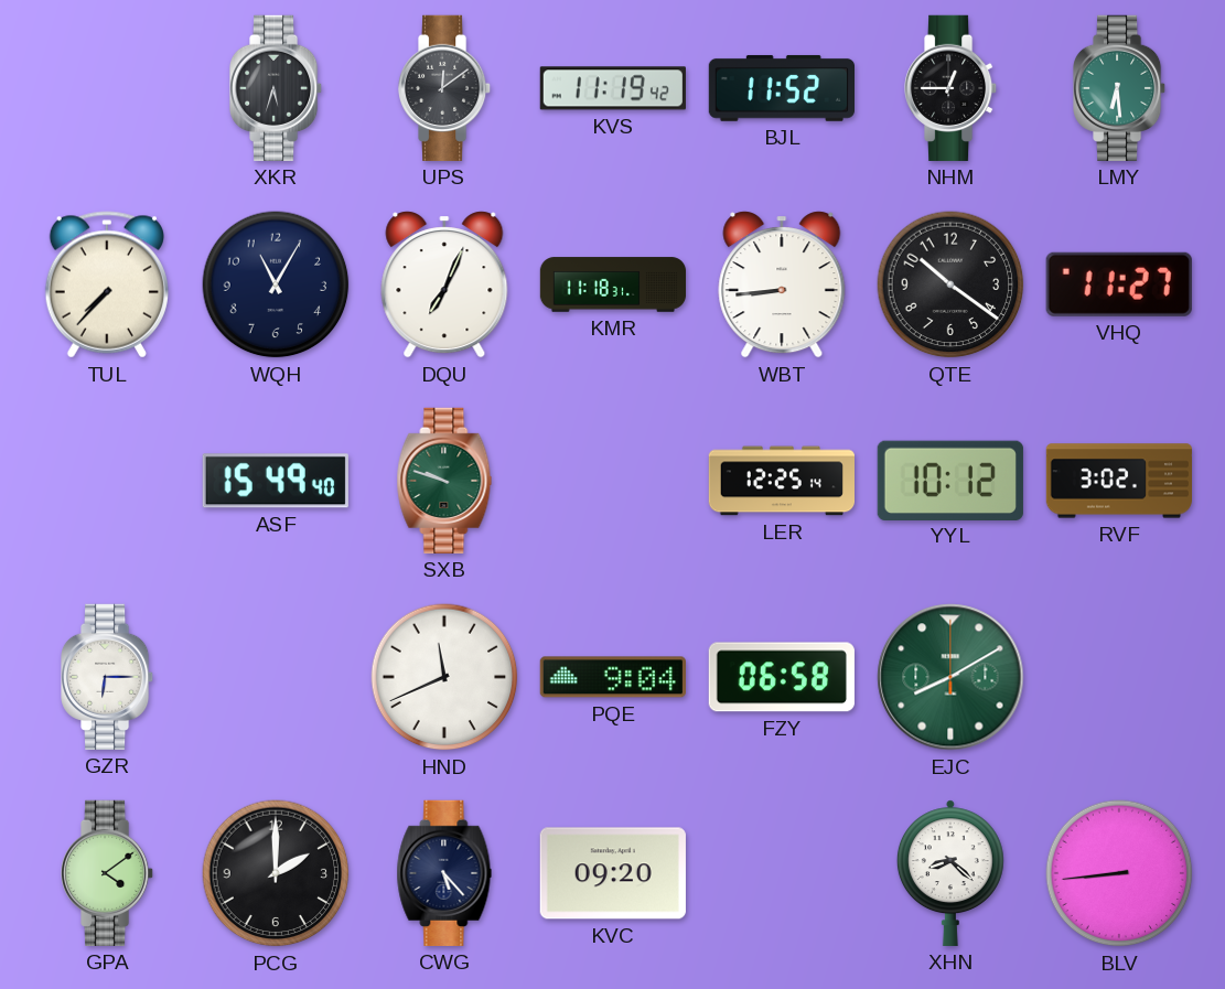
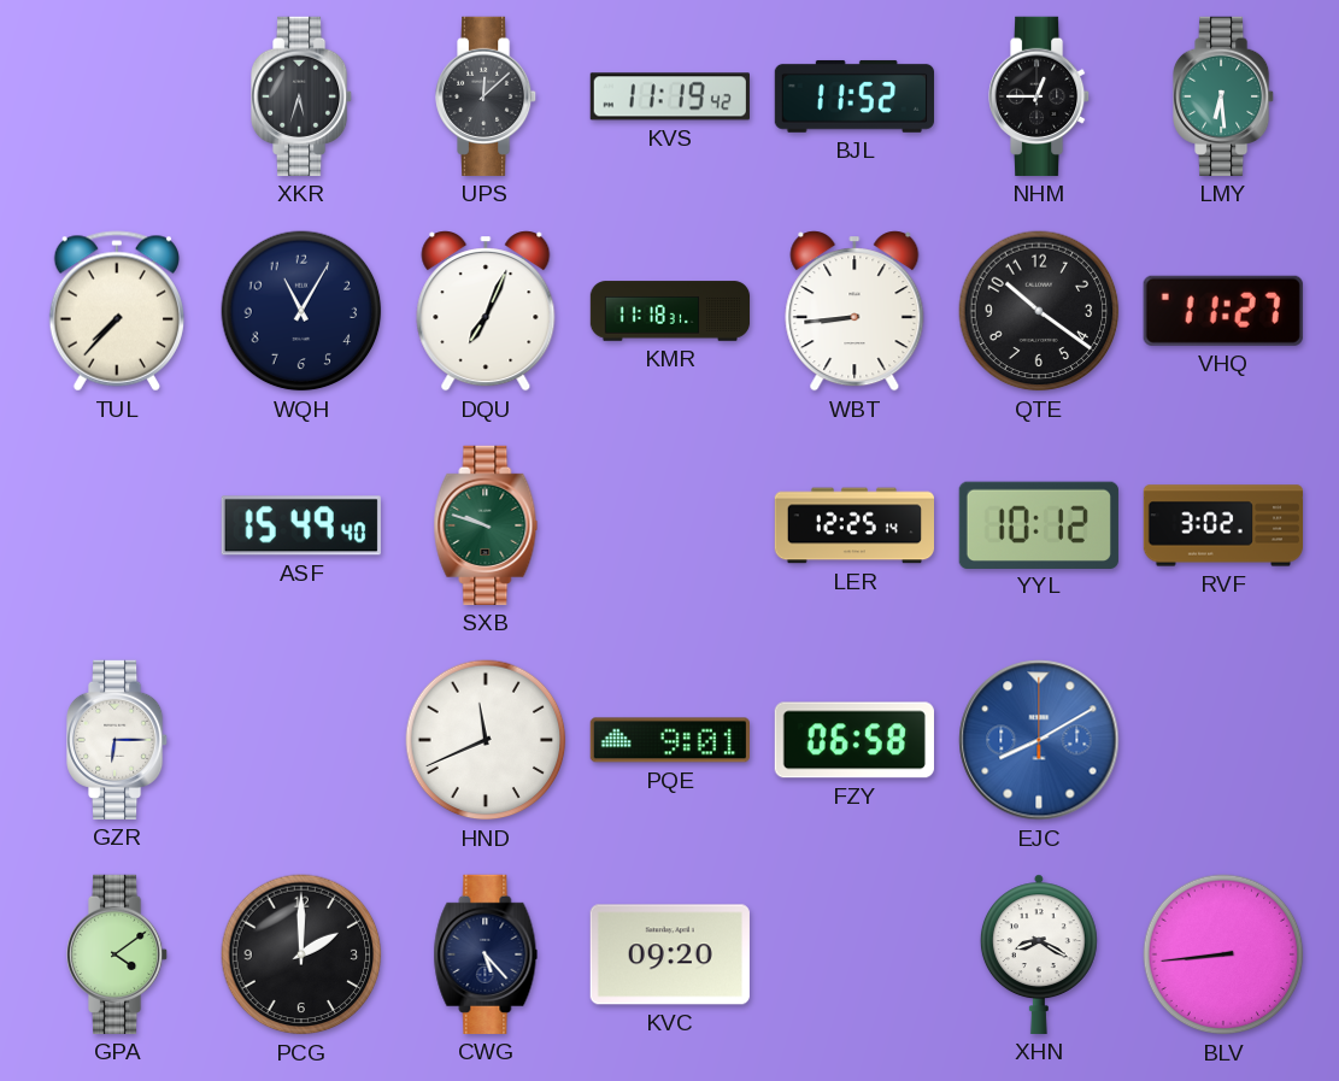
UPS: 12:09 -> 12:08 (487, 96)
PQE: 9:04 -> 9:01 (670, 740)
EJC dial: green -> blue (1039, 740)
XHN: 8:22 -> 8:20 (1039, 954)
